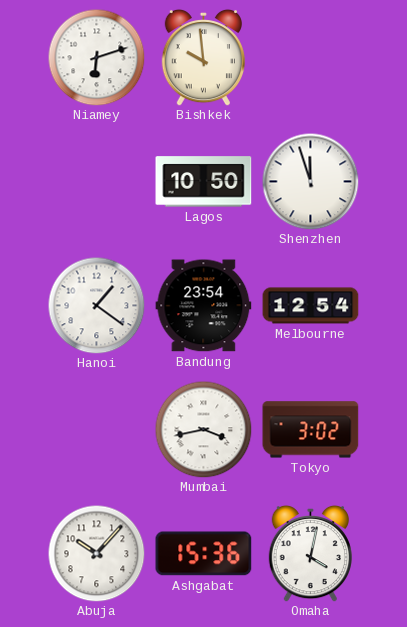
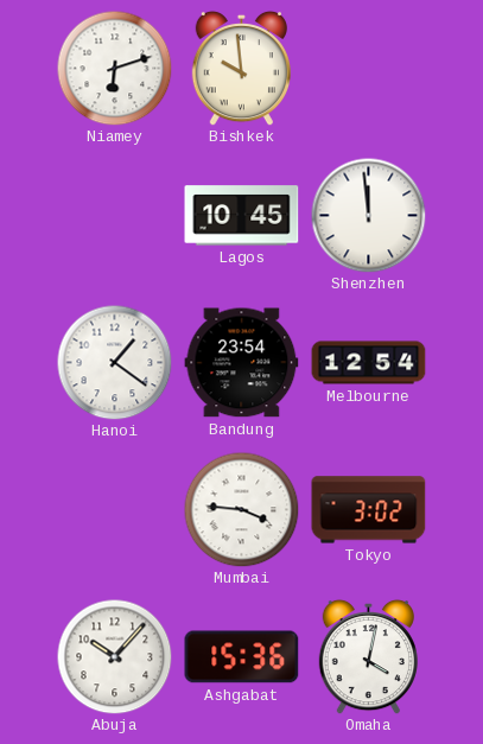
Lagos: 10:50 -> 10:45 (242, 216)
Shenzhen: 11:57 -> 11:59 (368, 215)
Mumbai: 3:43 -> 3:46 (241, 509)
